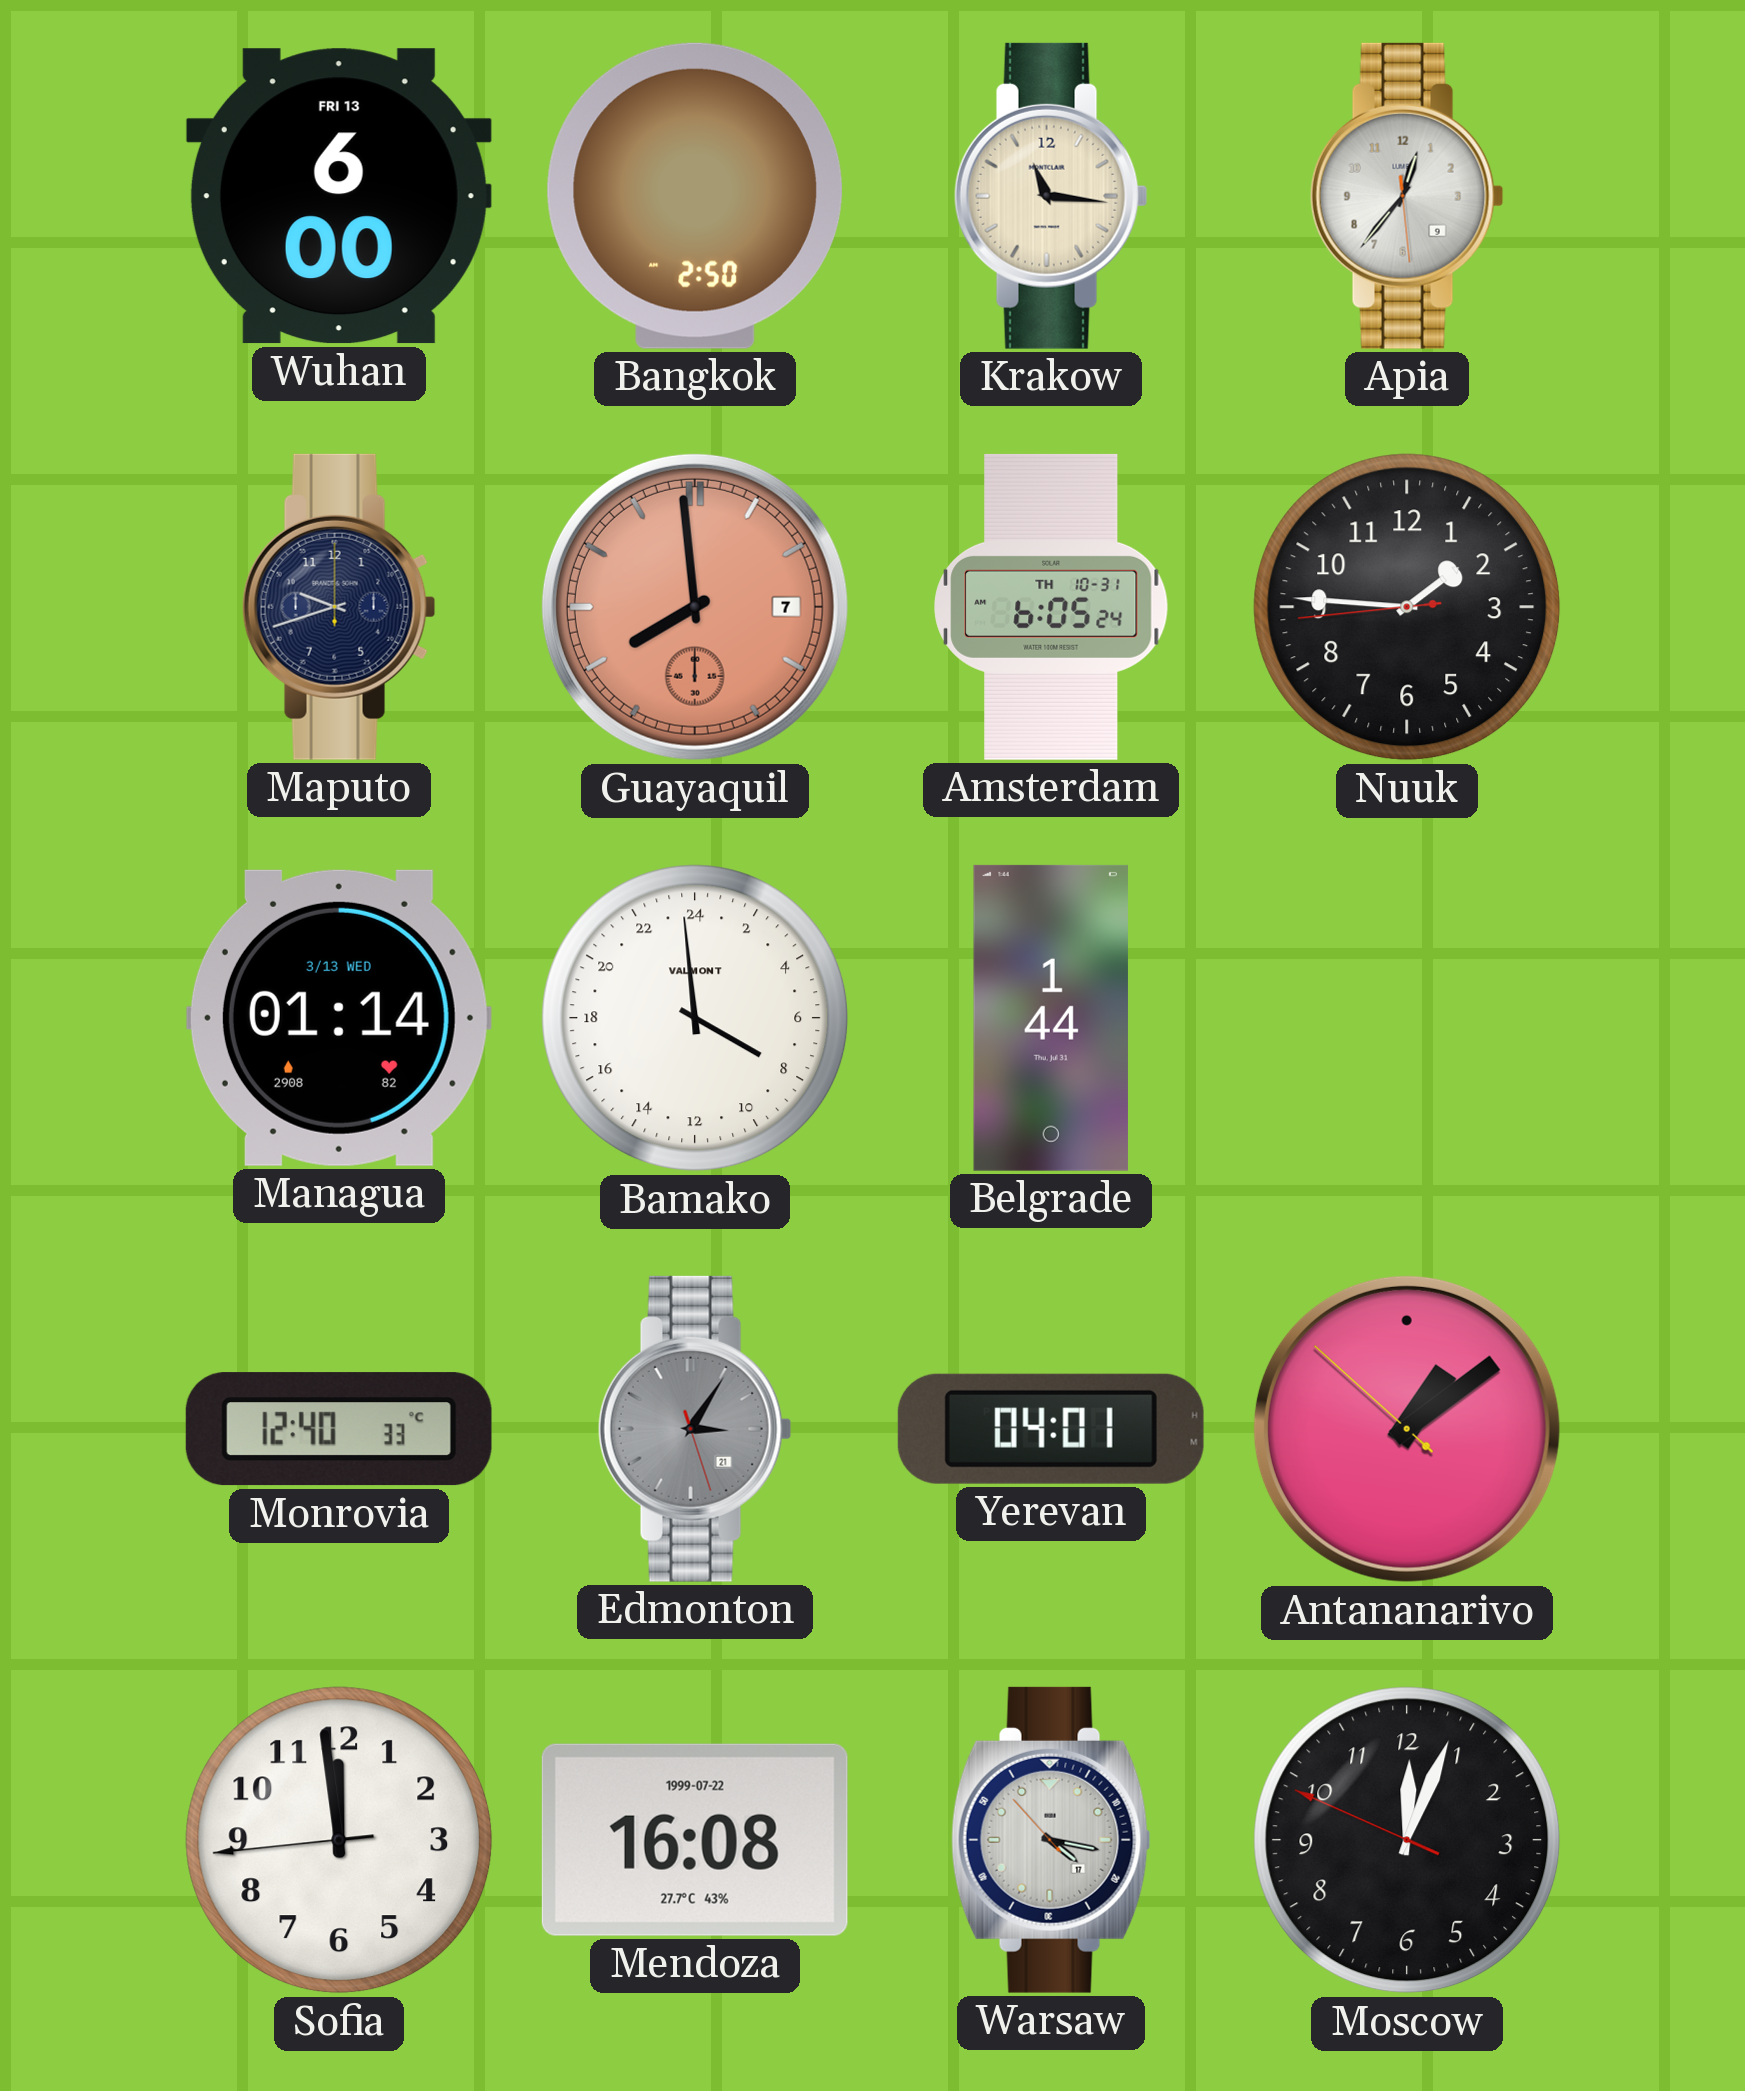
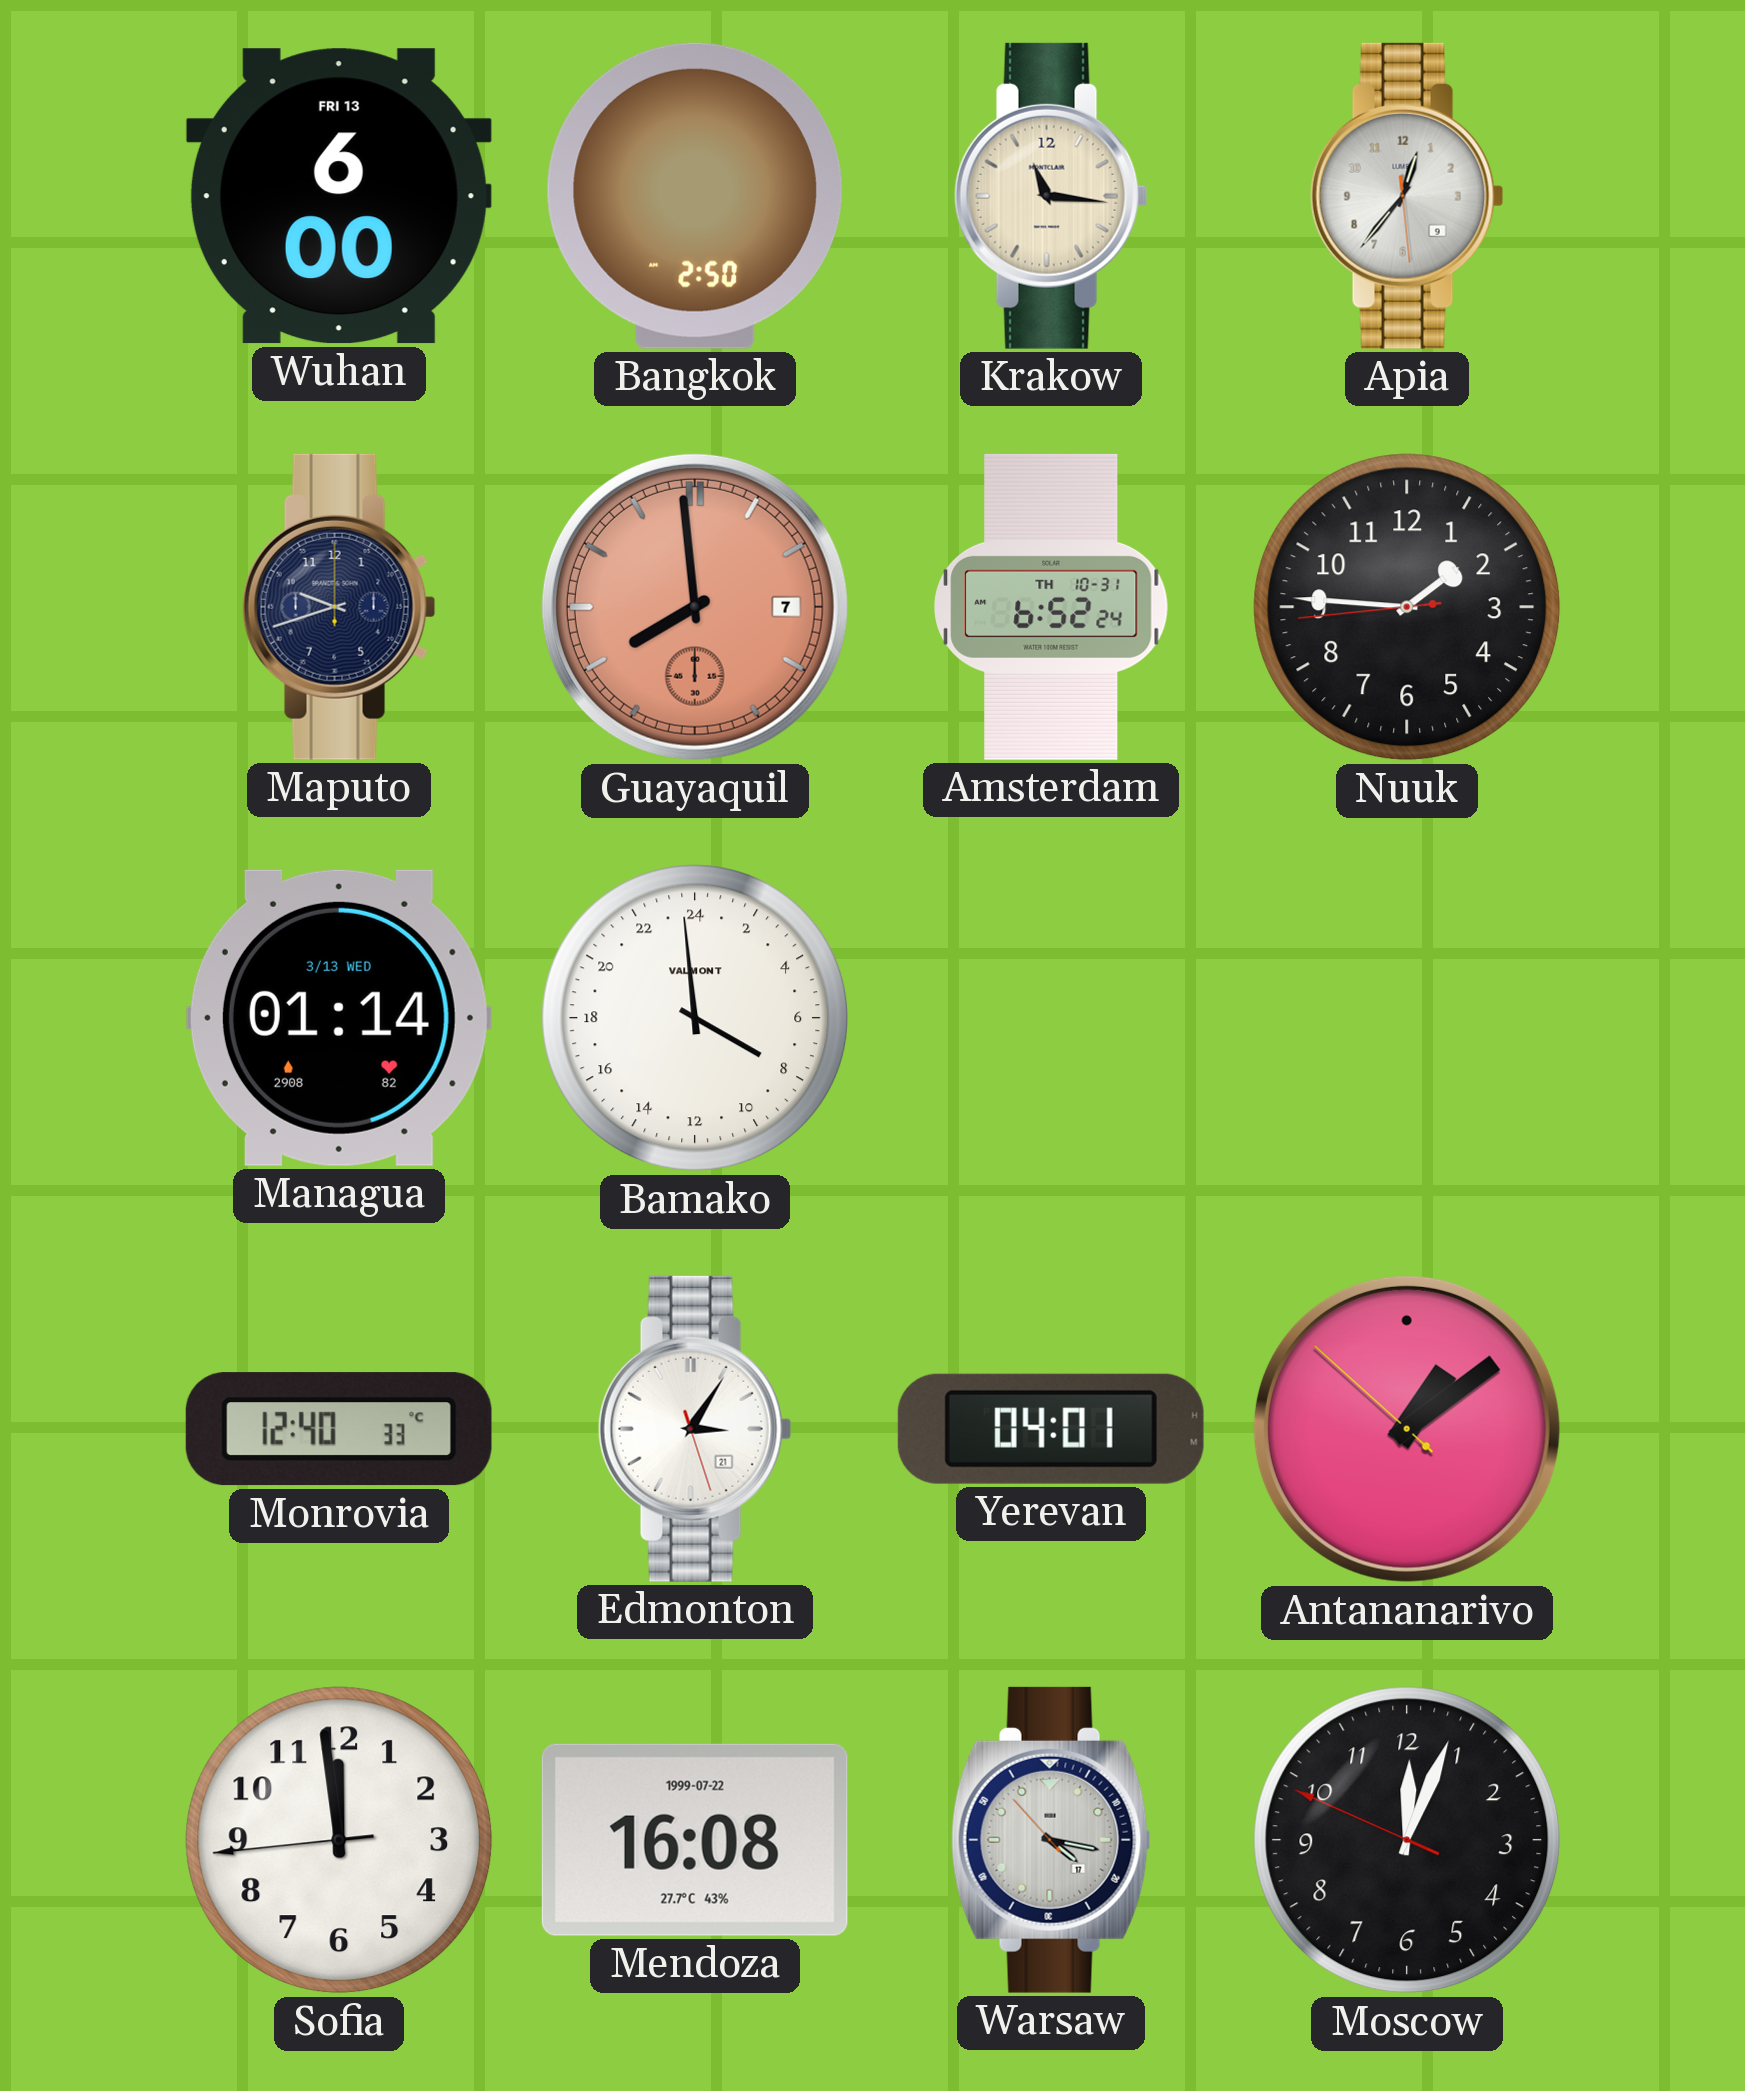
Amsterdam: 6:05 -> 6:52 (1051, 607)
Belgrade: 1:44 -> none (1051, 1018)
Edmonton dial: grey -> white (695, 1429)
